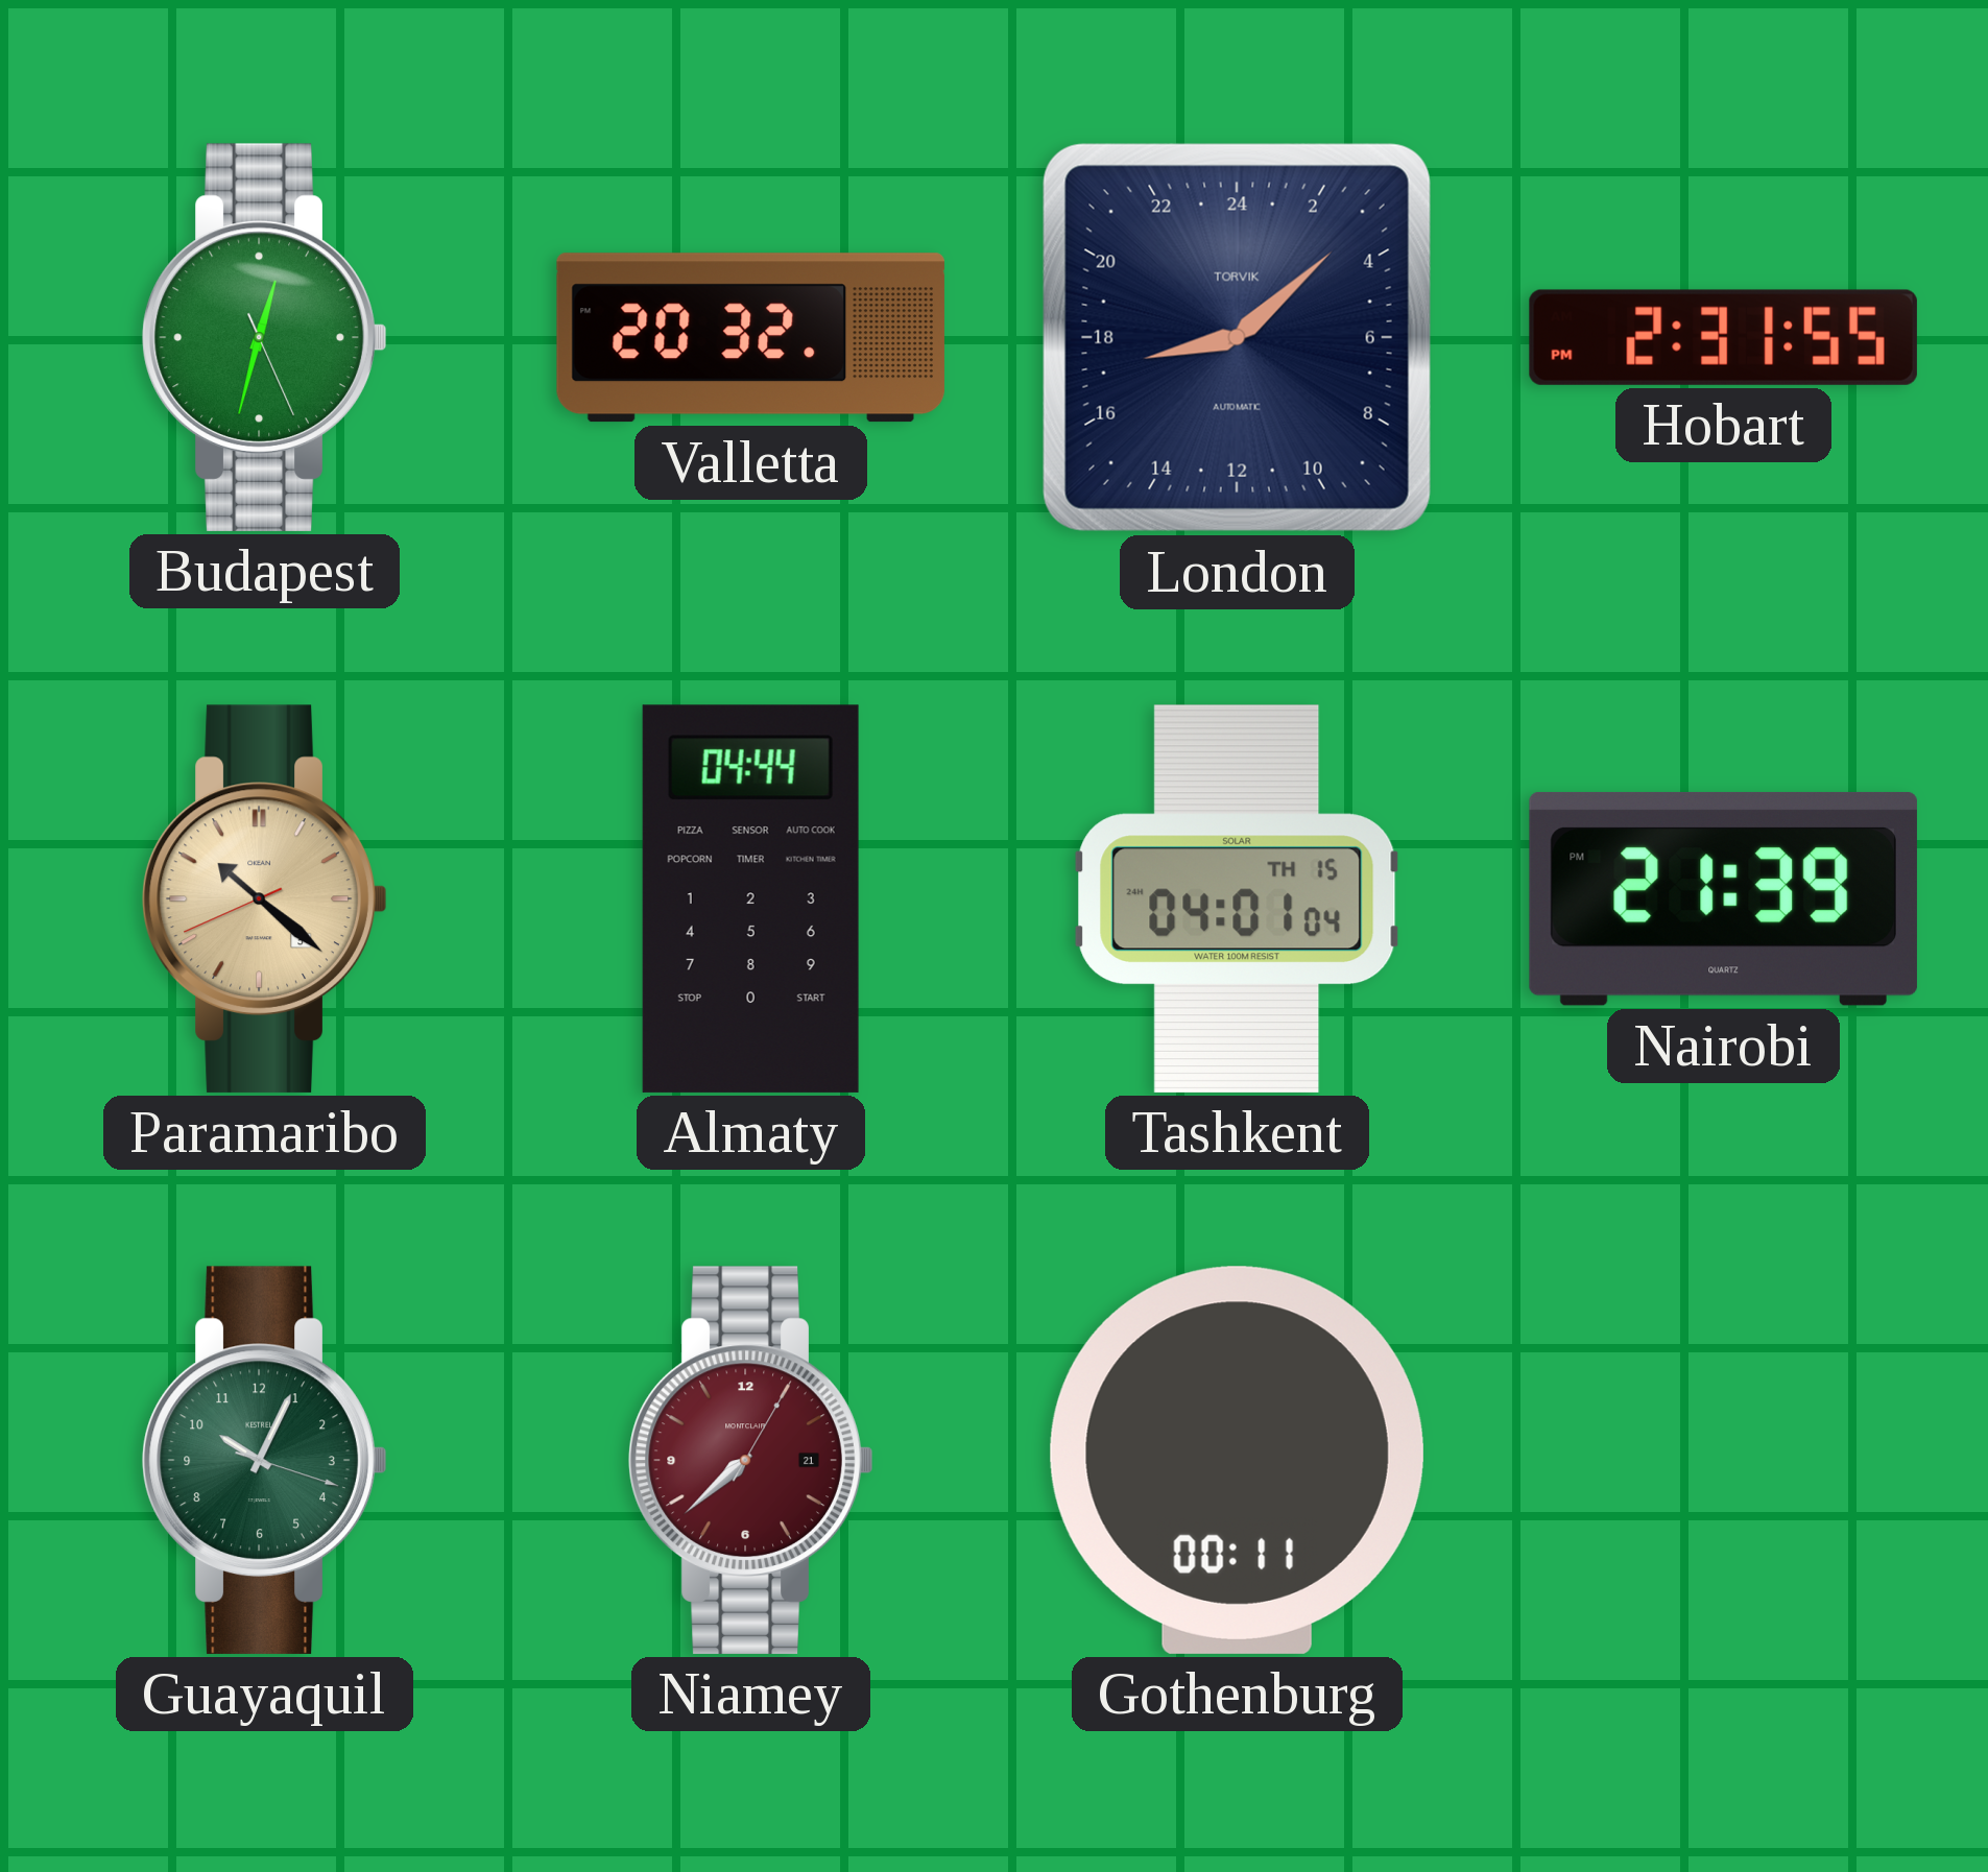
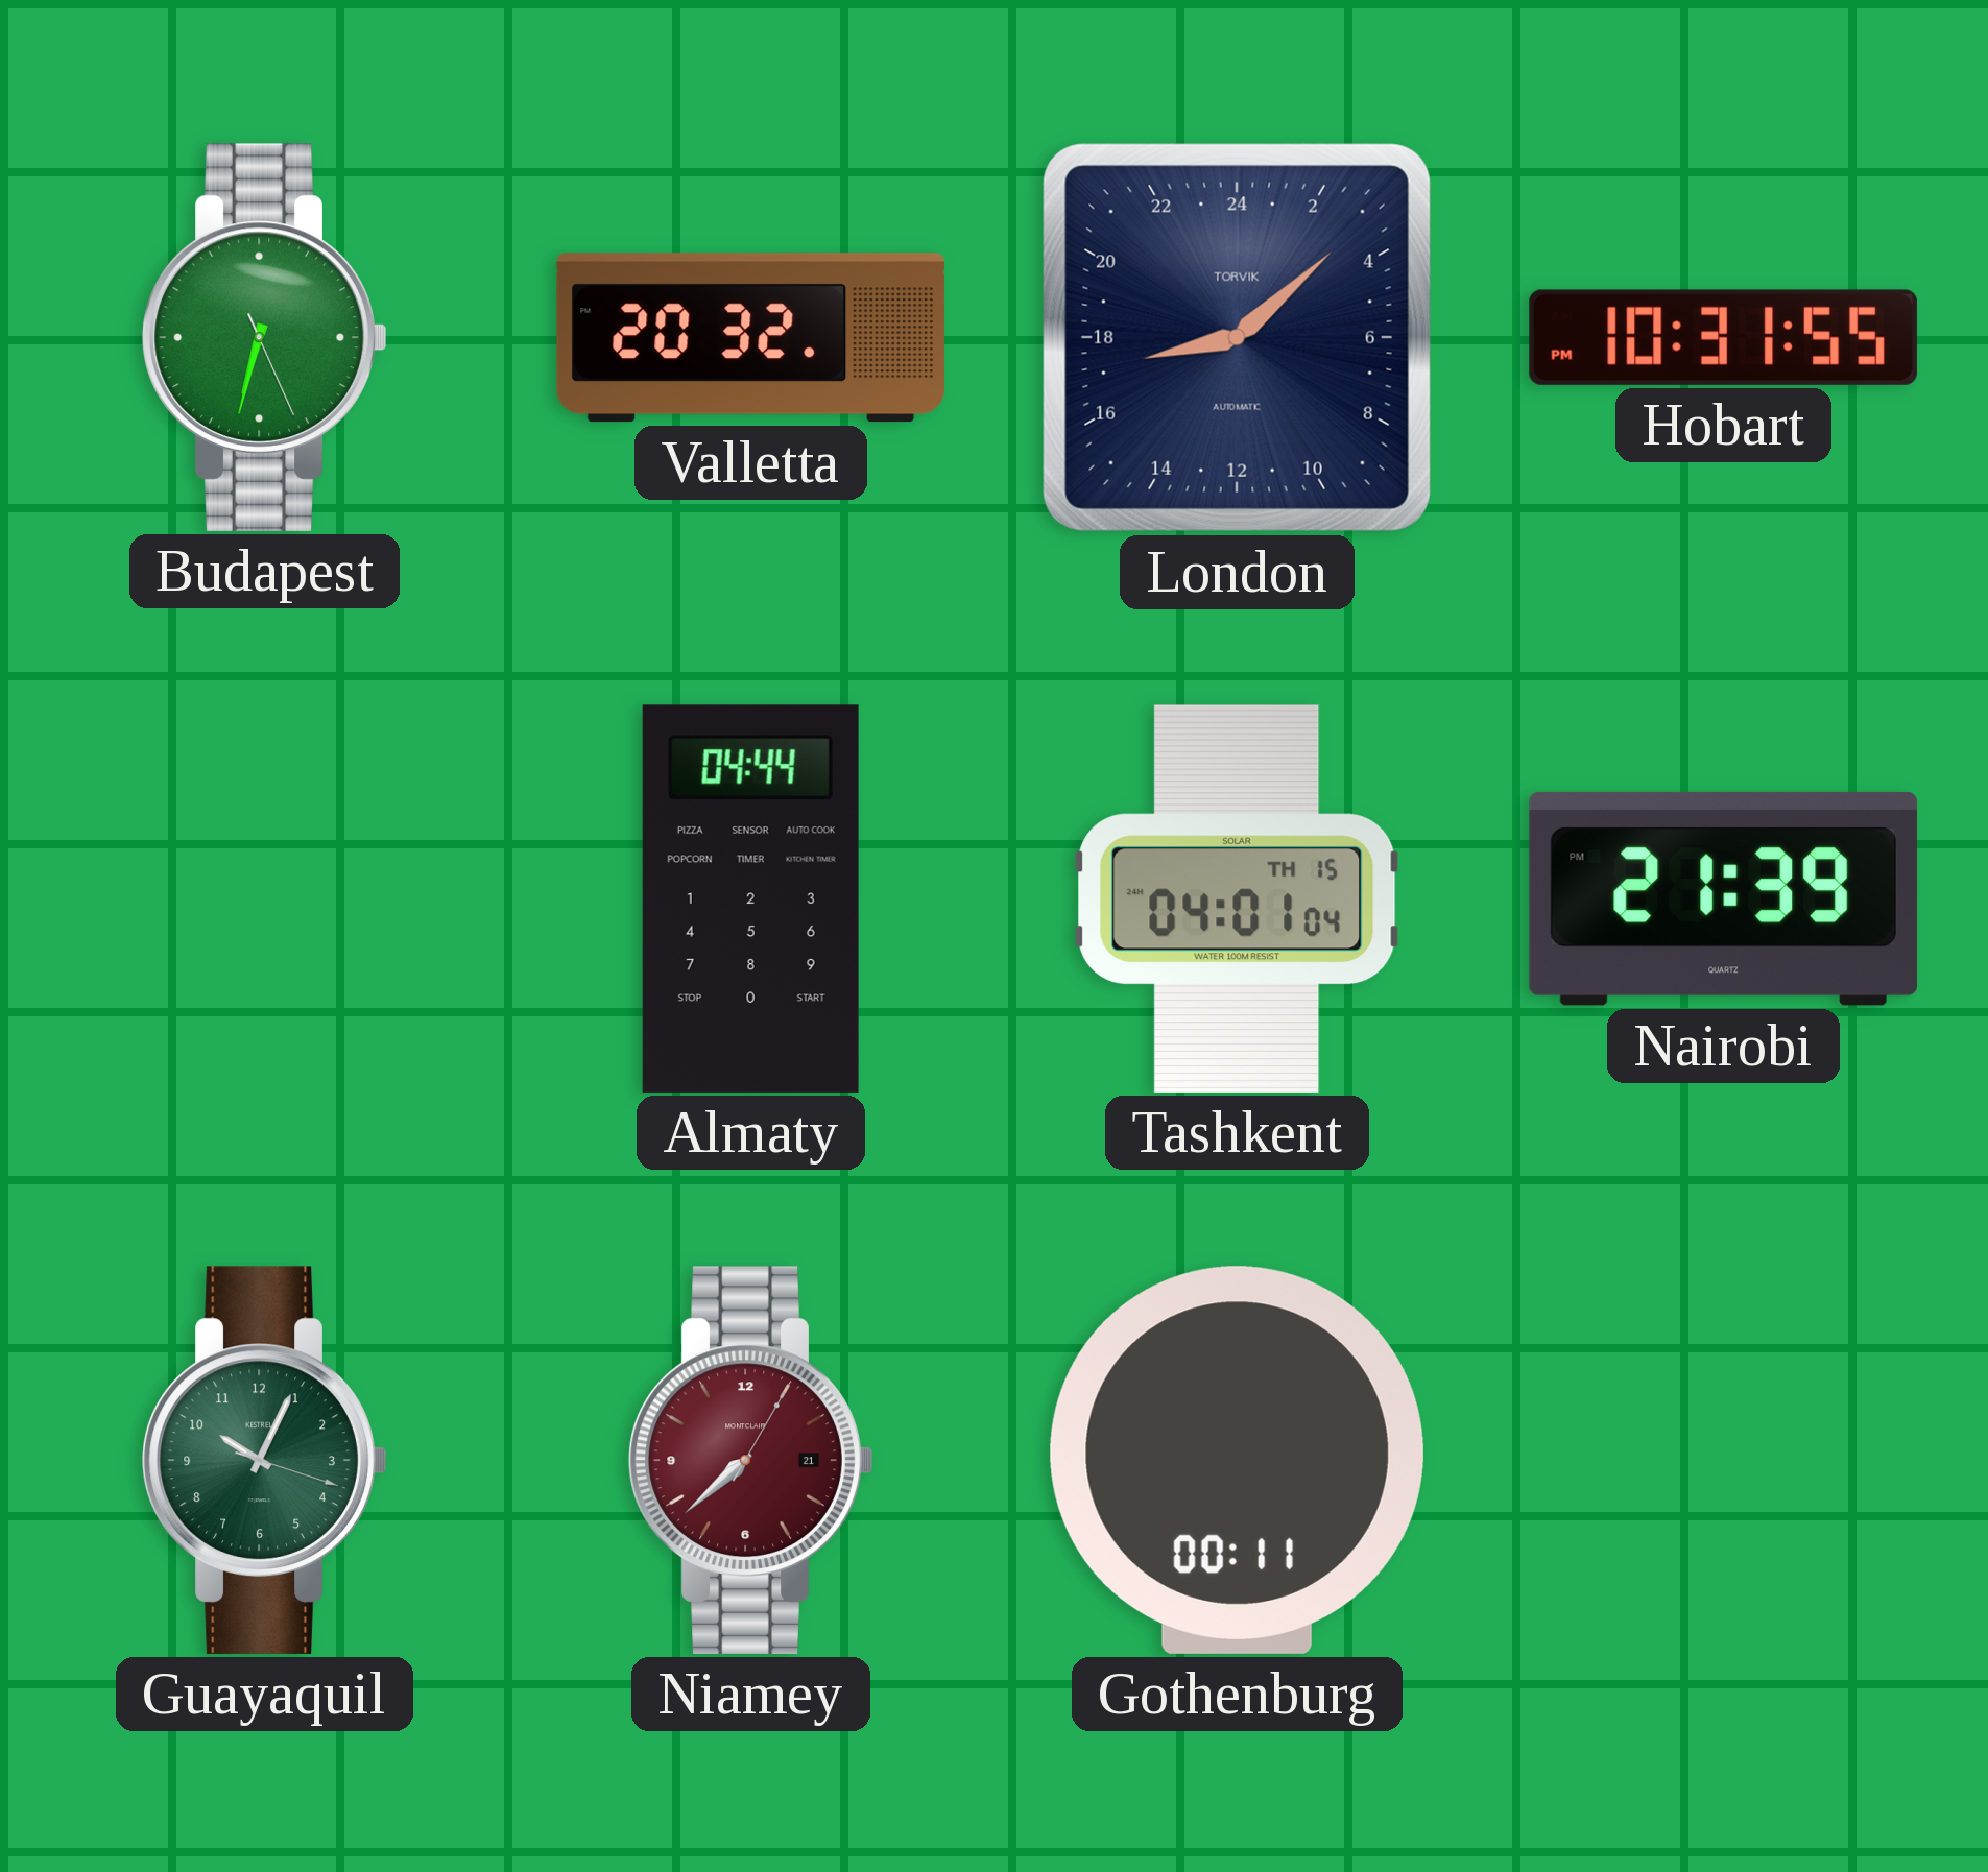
Budapest: 12:32 -> 6:32 (265, 337)
Hobart: 2:31 -> 10:31 (1723, 337)
Paramaribo: 10:21 -> none (265, 898)
